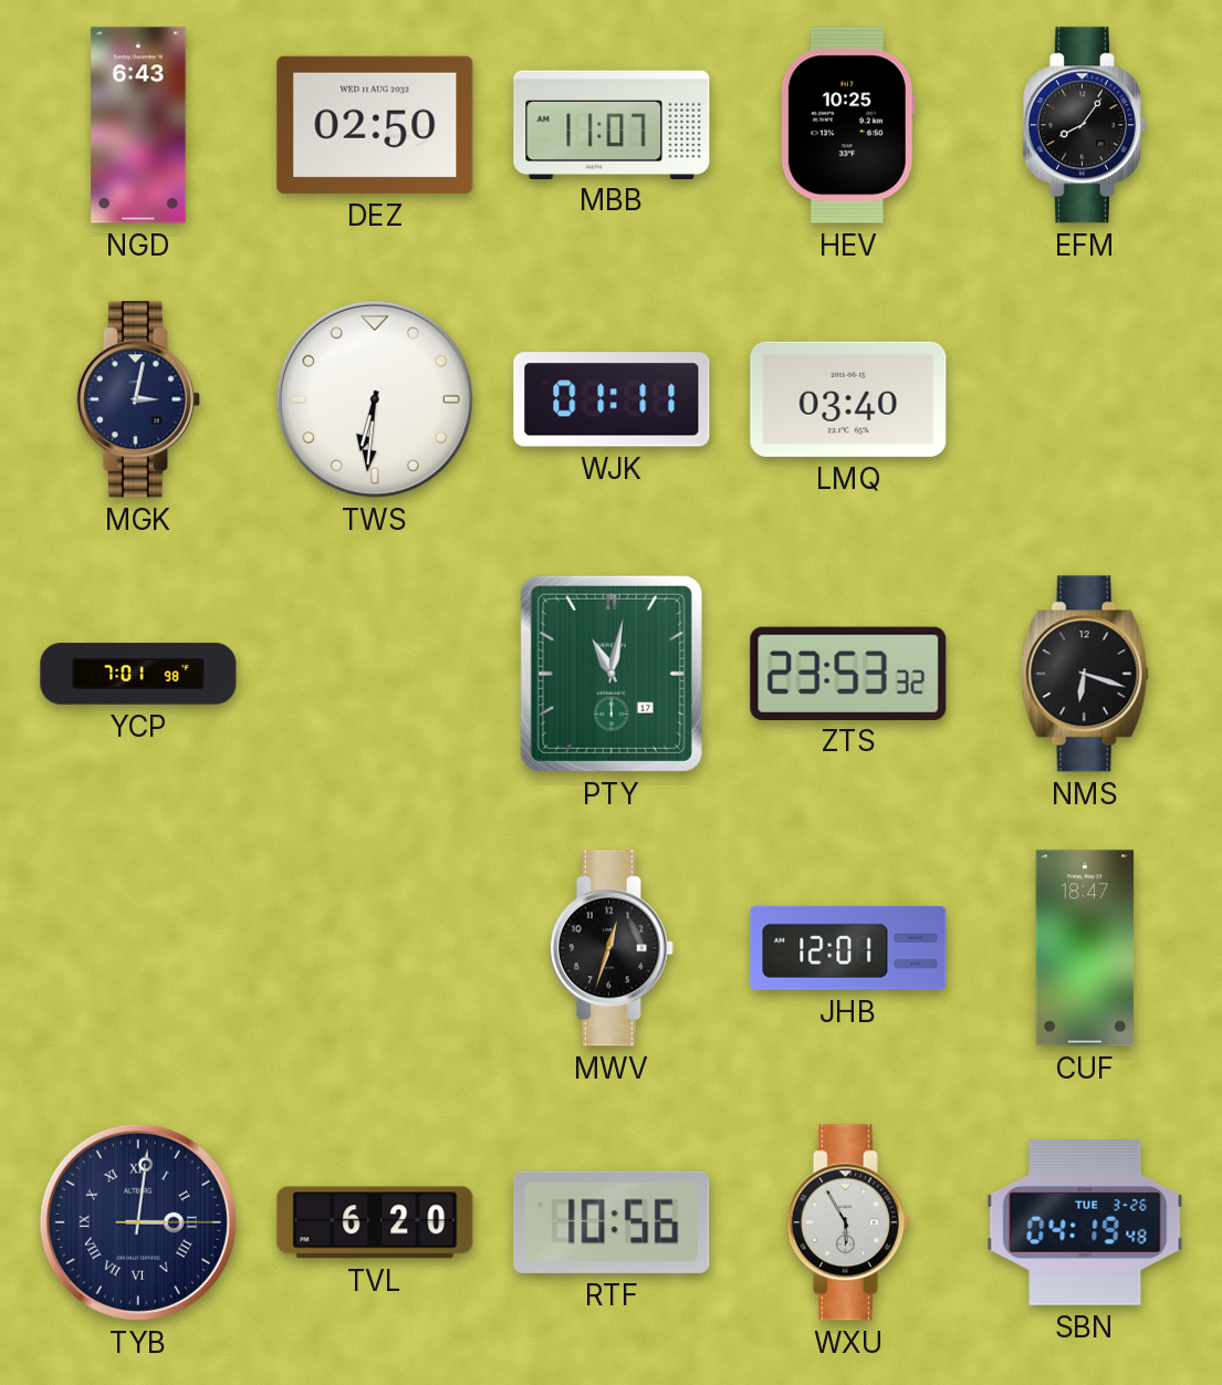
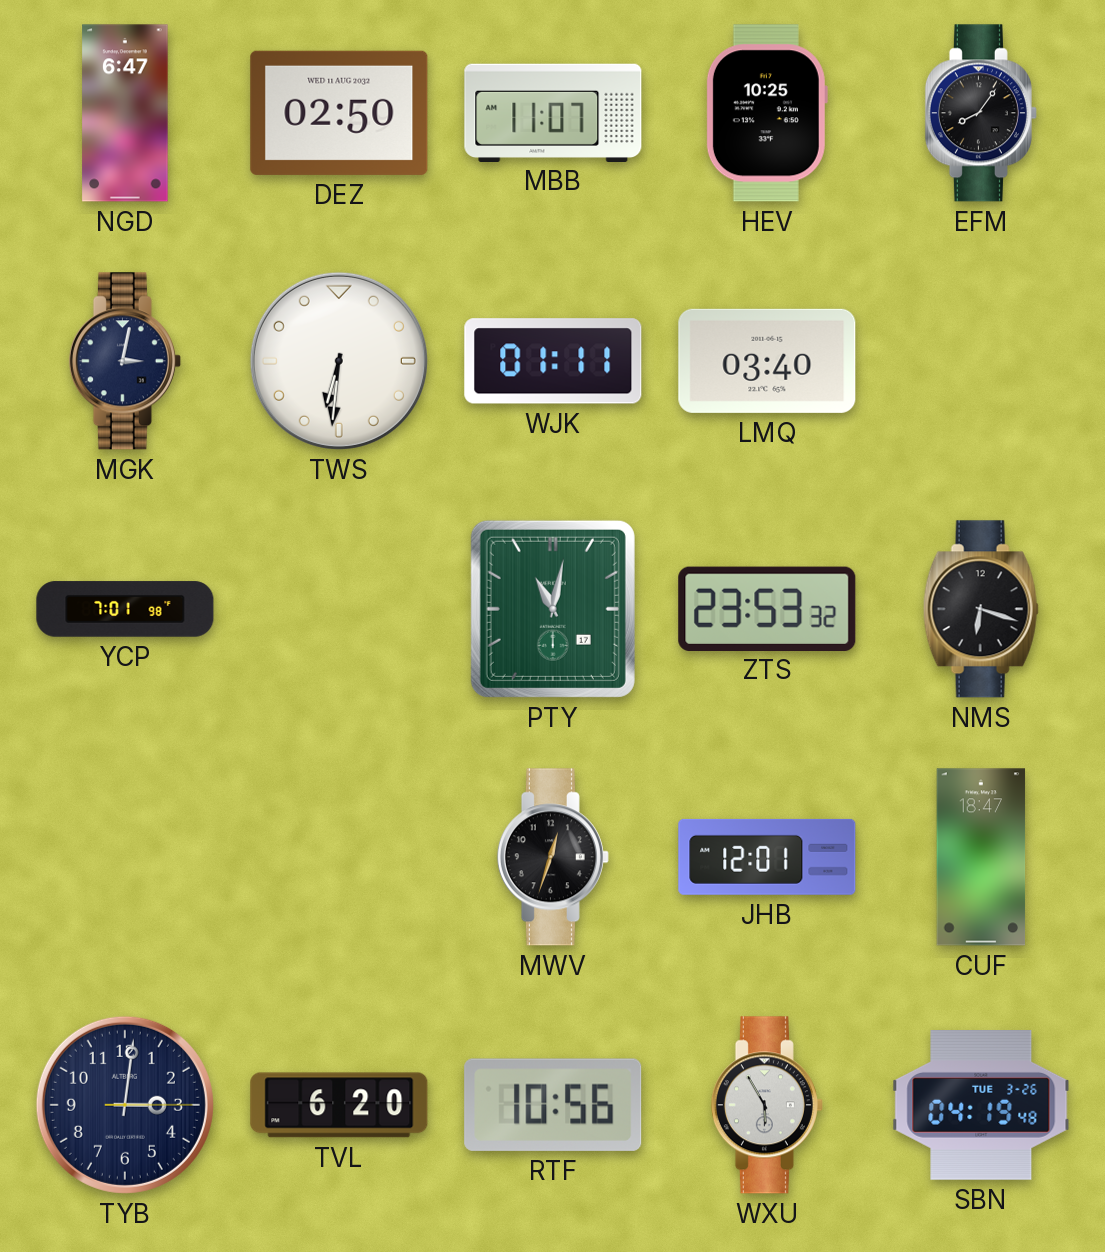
NGD: 6:43 -> 6:47 (125, 113)
TYB numerals: Roman -> Arabic (125, 1105)
